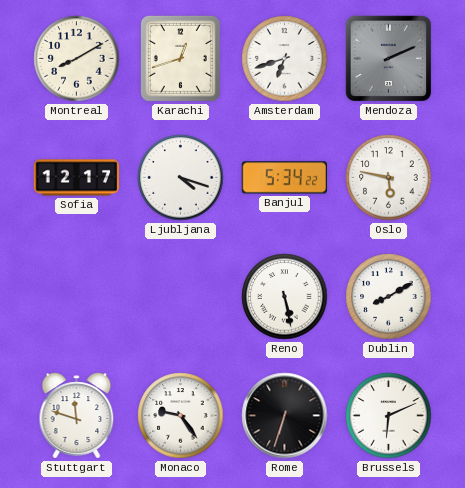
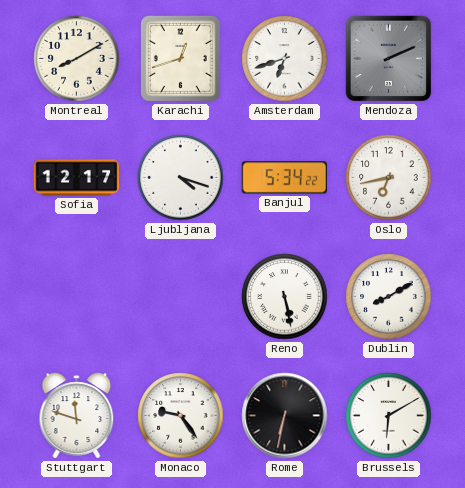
Oslo: 5:47 -> 6:43 (389, 178)
Rome: 6:33 -> 6:32 (285, 416)
Brussels: 6:11 -> 6:10 (389, 416)
